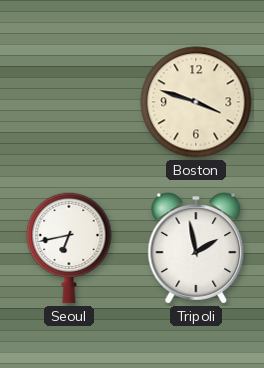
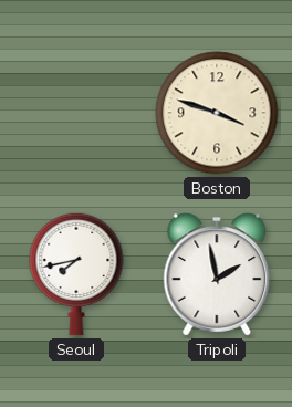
Seoul: 6:43 -> 7:43 (76, 274)
